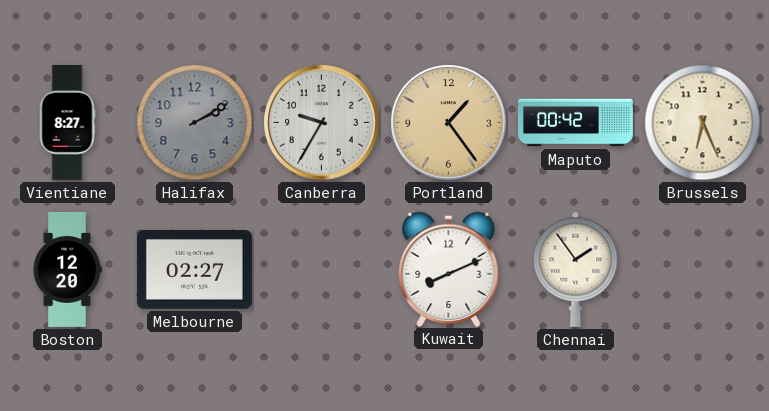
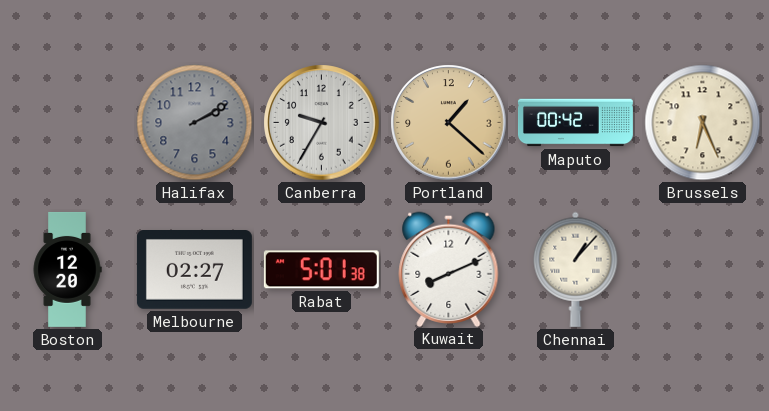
Vientiane: 8:27 -> none (67, 122)
Portland: 1:24 -> 1:22 (449, 123)
Rabat: none -> 5:01 (321, 270)
Chennai: 1:54 -> 1:07 (576, 269)
